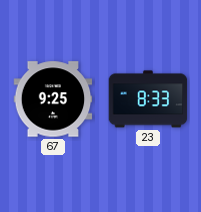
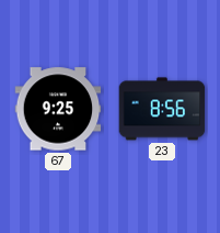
23: 8:33 -> 8:56 (162, 109)
